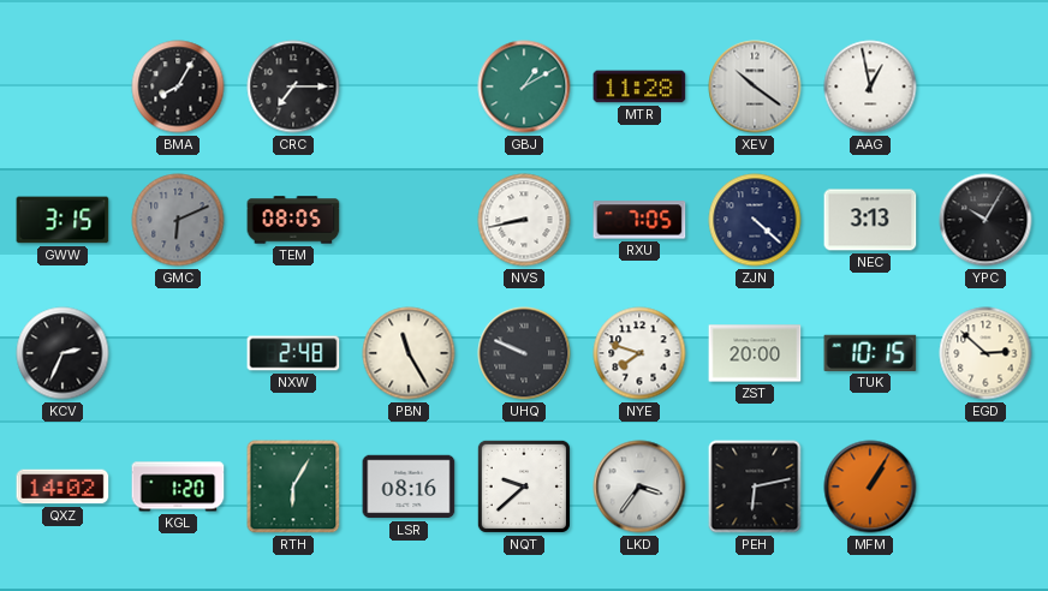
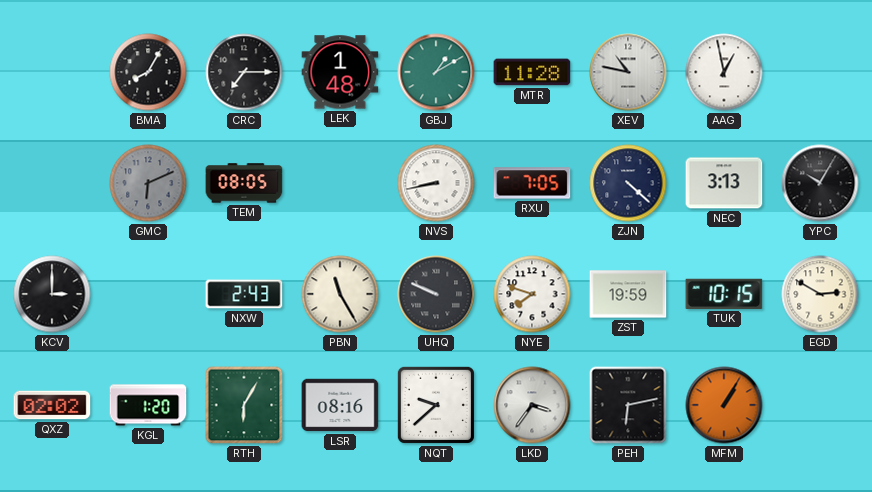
LEK: none -> 1:48 (340, 72)
XEV: 10:21 -> 10:47 (628, 72)
GWW: 3:15 -> none (62, 220)
KCV: 2:34 -> 3:00 (52, 294)
NXW: 2:48 -> 2:43 (244, 294)
ZST: 20:00 -> 19:59 (628, 294)
EGD: 2:52 -> 2:50 (820, 294)
QXZ: 14:02 -> 02:02 (52, 405)
